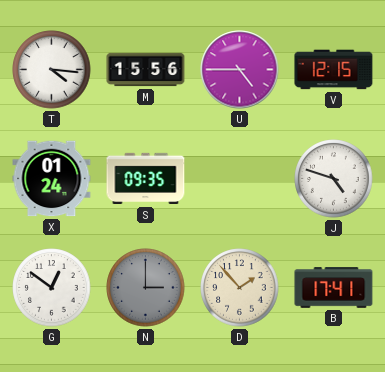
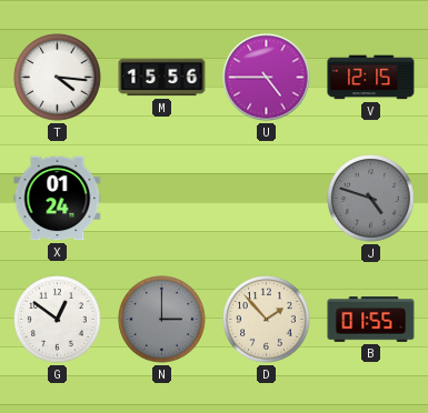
S: 09:35 -> none (146, 179)
J dial: white -> grey (371, 199)
B: 17:41 -> 01:55 (371, 320)
